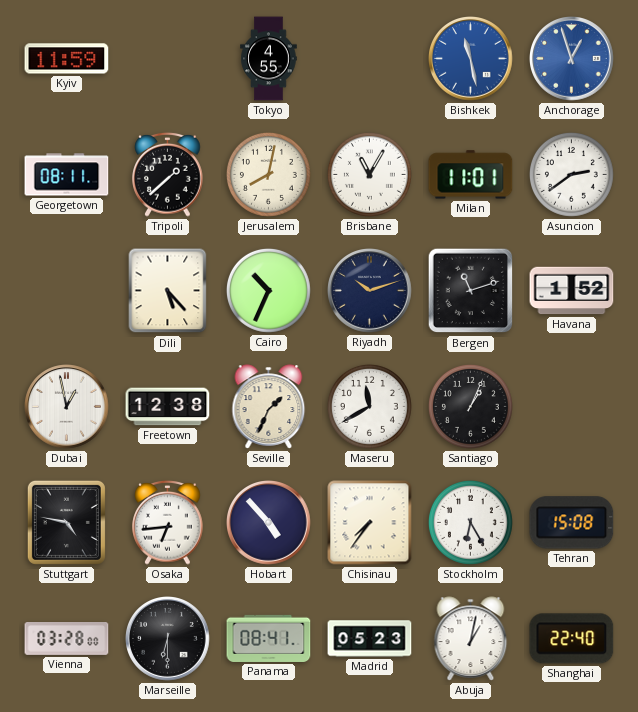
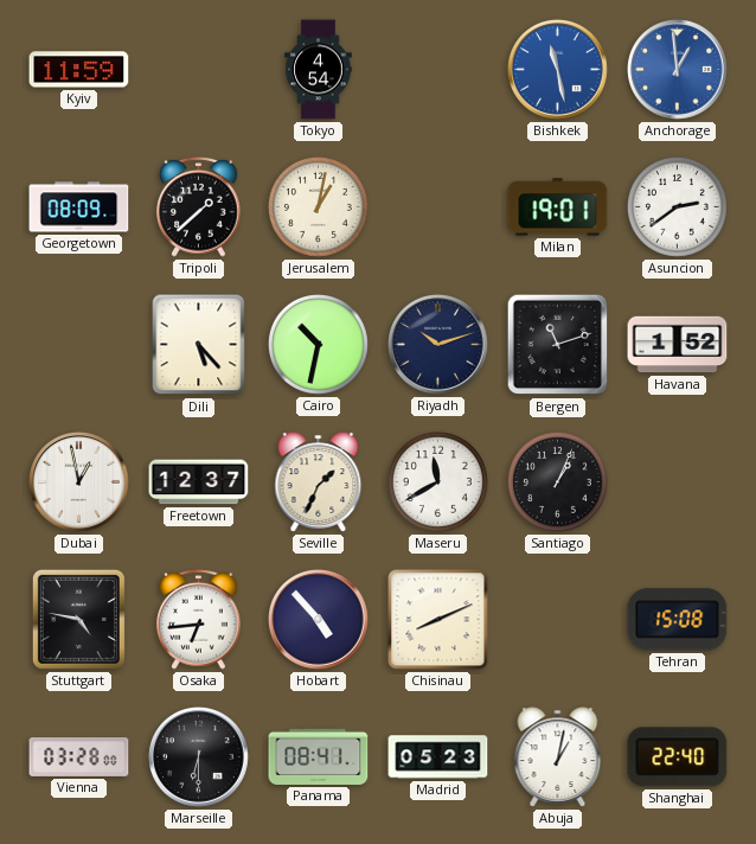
Tokyo: 4:55 -> 4:54 (319, 70)
Anchorage: 12:57 -> 12:59 (678, 70)
Georgetown: 08:11 -> 08:09 (79, 207)
Jerusalem: 8:02 -> 1:02 (318, 206)
Brisbane: 11:05 -> none (369, 174)
Milan: 11:01 -> 19:01 (558, 207)
Cairo: 10:34 -> 10:32 (318, 344)
Freetown: 12:38 -> 12:37 (199, 482)
Chisinau: 7:36 -> 8:11 (438, 620)
Stockholm: 6:25 -> none (470, 522)
